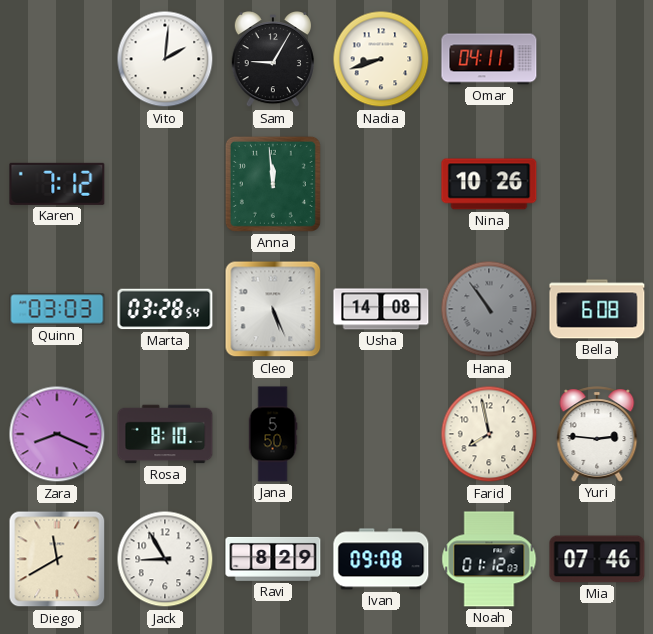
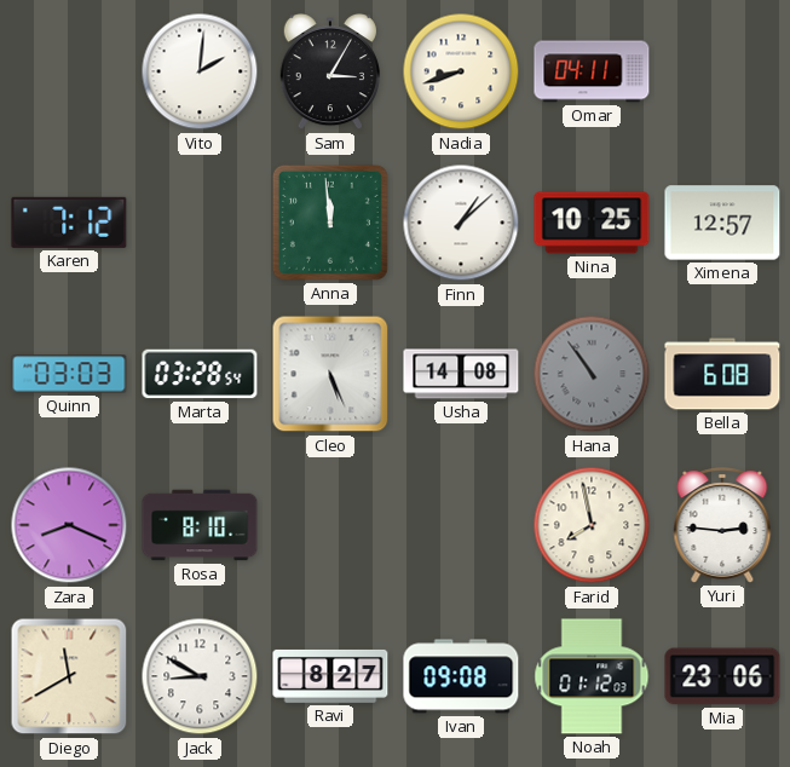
Sam: 9:05 -> 3:05 (330, 73)
Finn: none -> 1:08 (461, 223)
Nina: 10:26 -> 10:25 (592, 223)
Ximena: none -> 12:57 (722, 223)
Jana: 5:50 -> none (273, 434)
Jack: 8:55 -> 8:50 (200, 676)
Ravi: 8:29 -> 8:27 (330, 676)
Mia: 07:46 -> 23:06 (722, 676)
